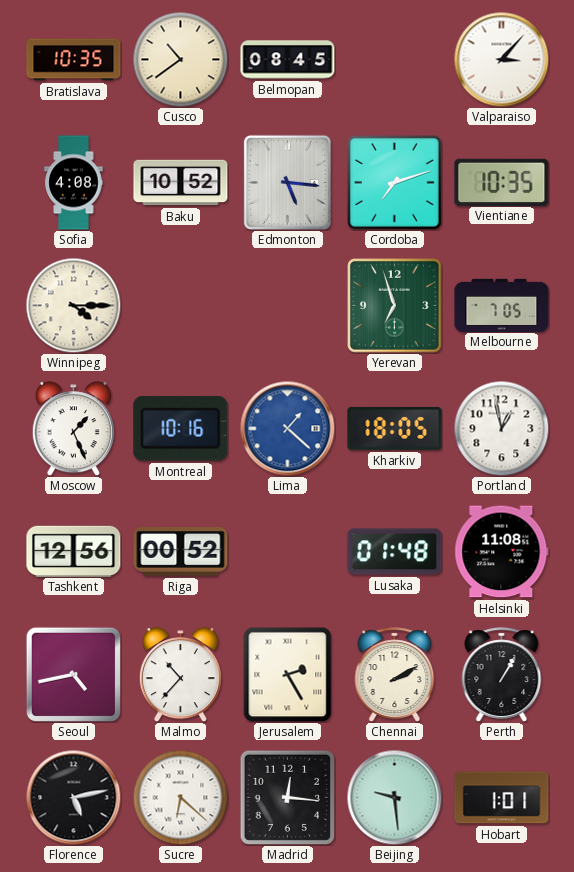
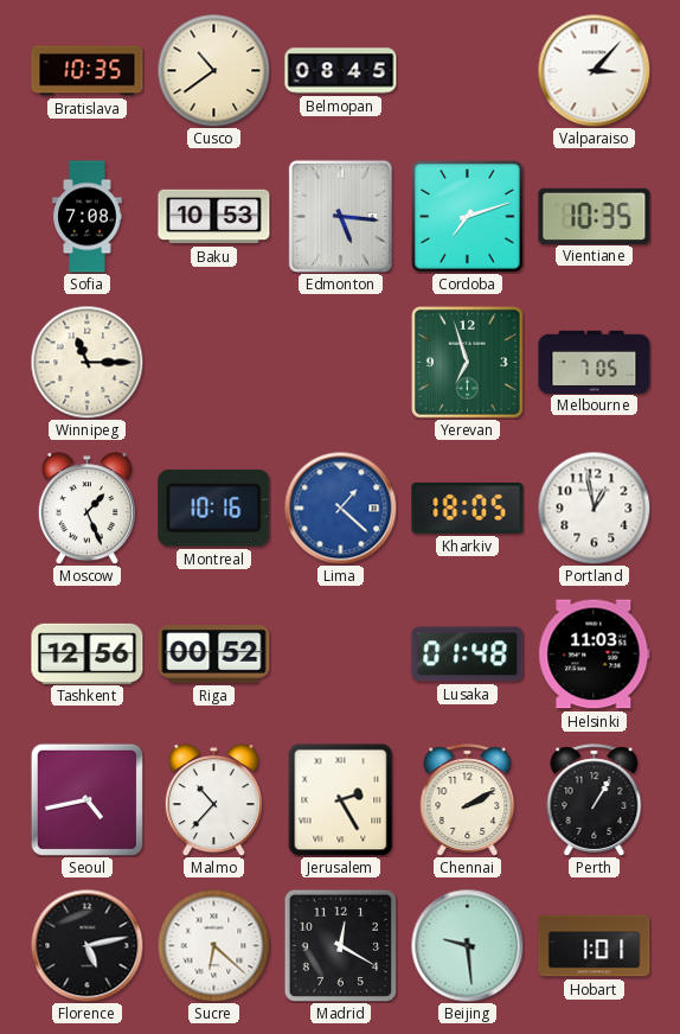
Sofia: 4:08 -> 7:08 (88, 217)
Baku: 10:52 -> 10:53 (214, 217)
Winnipeg: 4:15 -> 11:15 (86, 362)
Helsinki: 11:08 -> 11:03 (595, 655)
Madrid: 12:16 -> 12:20 (340, 945)
